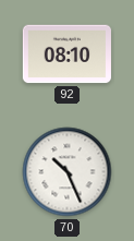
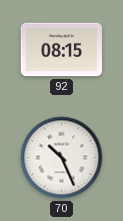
92: 08:10 -> 08:15 (61, 50)
